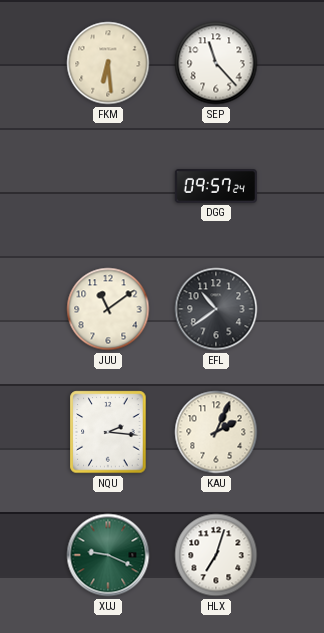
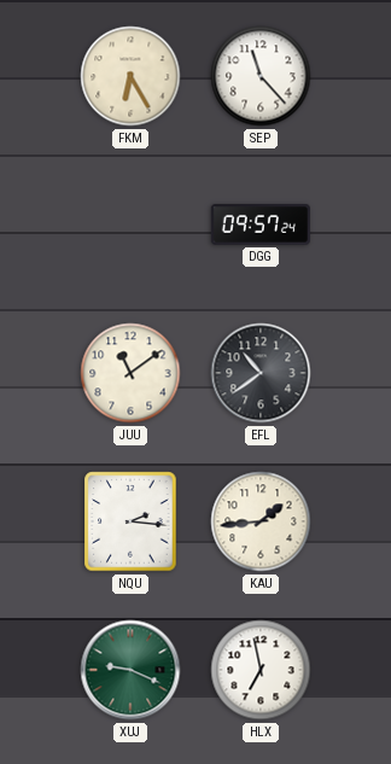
FKM: 6:29 -> 6:25 (130, 76)
KAU: 2:04 -> 1:44 (261, 521)
HLX: 7:03 -> 6:58 (261, 670)
